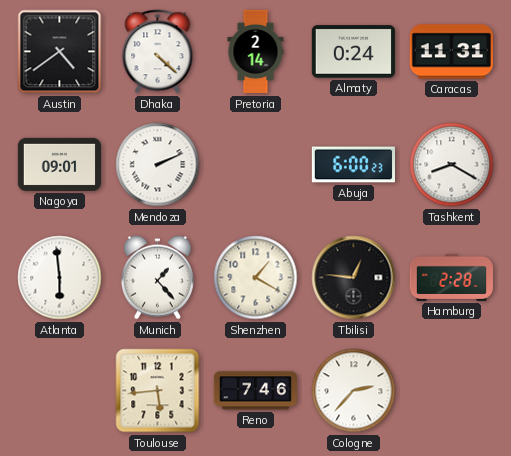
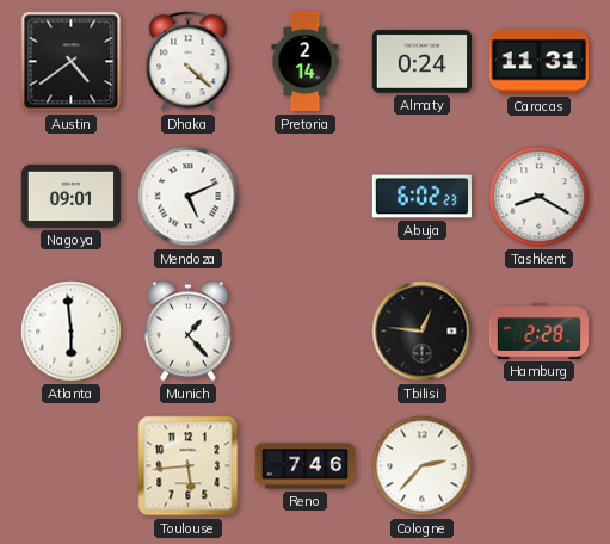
Mendoza: 2:11 -> 5:11 (189, 197)
Abuja: 6:00 -> 6:02 (421, 197)
Shenzhen: 1:20 -> none (256, 278)
